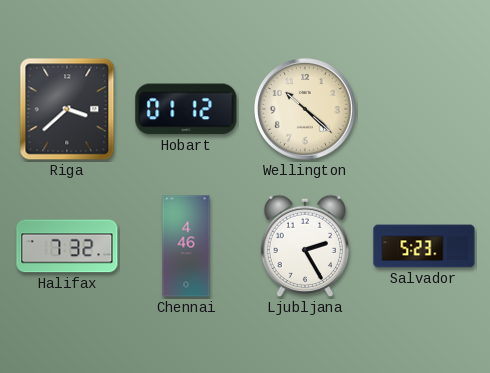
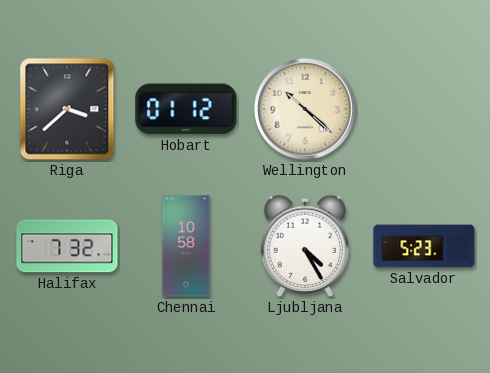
Chennai: 4:46 -> 10:58 (186, 246)
Ljubljana: 2:25 -> 4:25 (305, 246)
